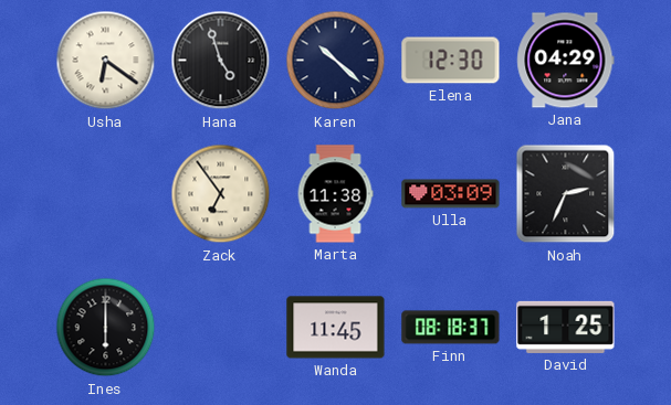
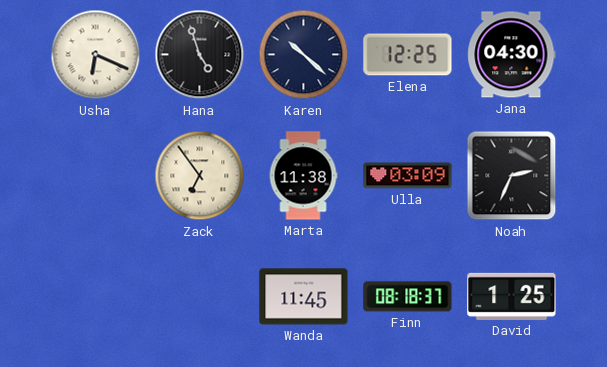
Usha: 6:21 -> 6:19 (96, 55)
Elena: 12:30 -> 12:25 (408, 55)
Jana: 04:29 -> 04:30 (512, 55)
Ines: 6:00 -> none (106, 328)
